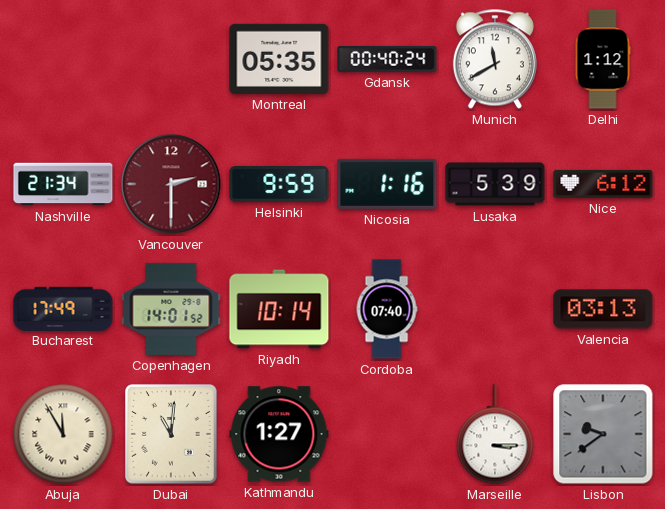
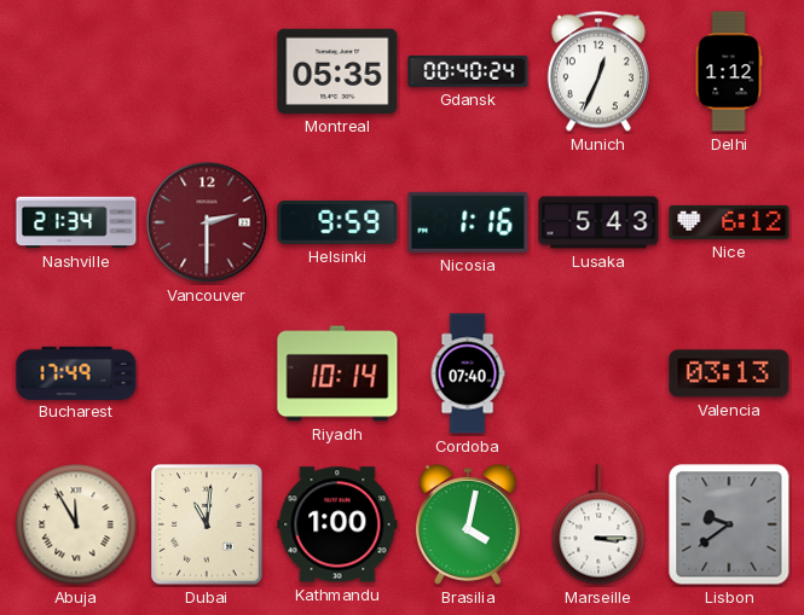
Munich: 11:40 -> 12:34 (598, 71)
Lusaka: 5:39 -> 5:43 (598, 222)
Copenhagen: 14:01 -> none (171, 309)
Kathmandu: 1:27 -> 1:00 (337, 524)
Brasilia: none -> 4:02 (468, 524)
